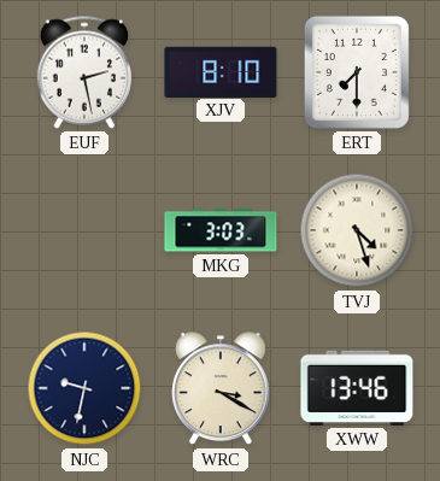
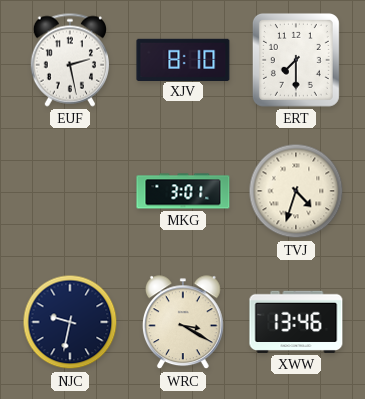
MKG: 3:03 -> 3:01 (183, 191)
TVJ: 4:27 -> 4:33 (296, 191)
